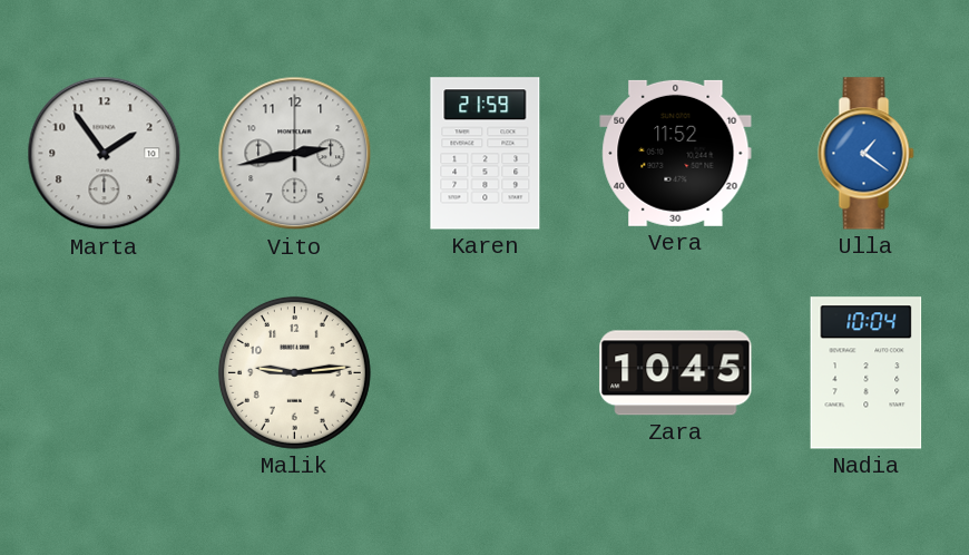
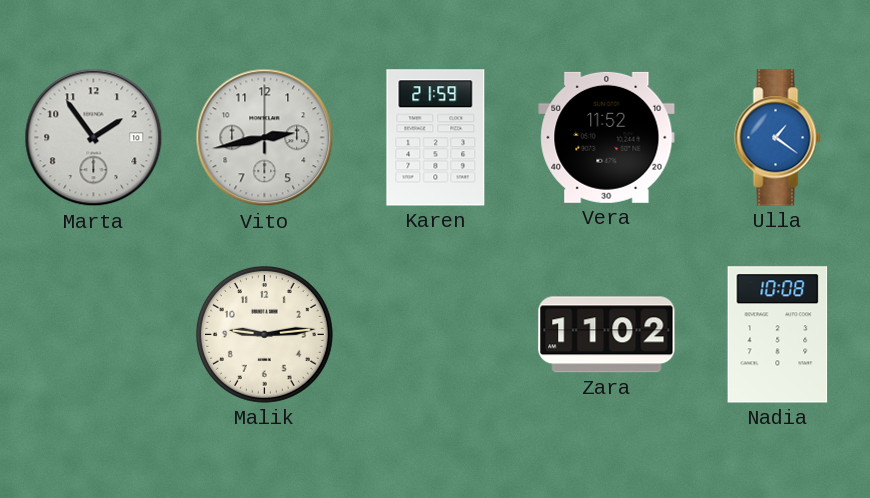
Zara: 10:45 -> 11:02 (607, 335)
Nadia: 10:04 -> 10:08 (778, 335)
